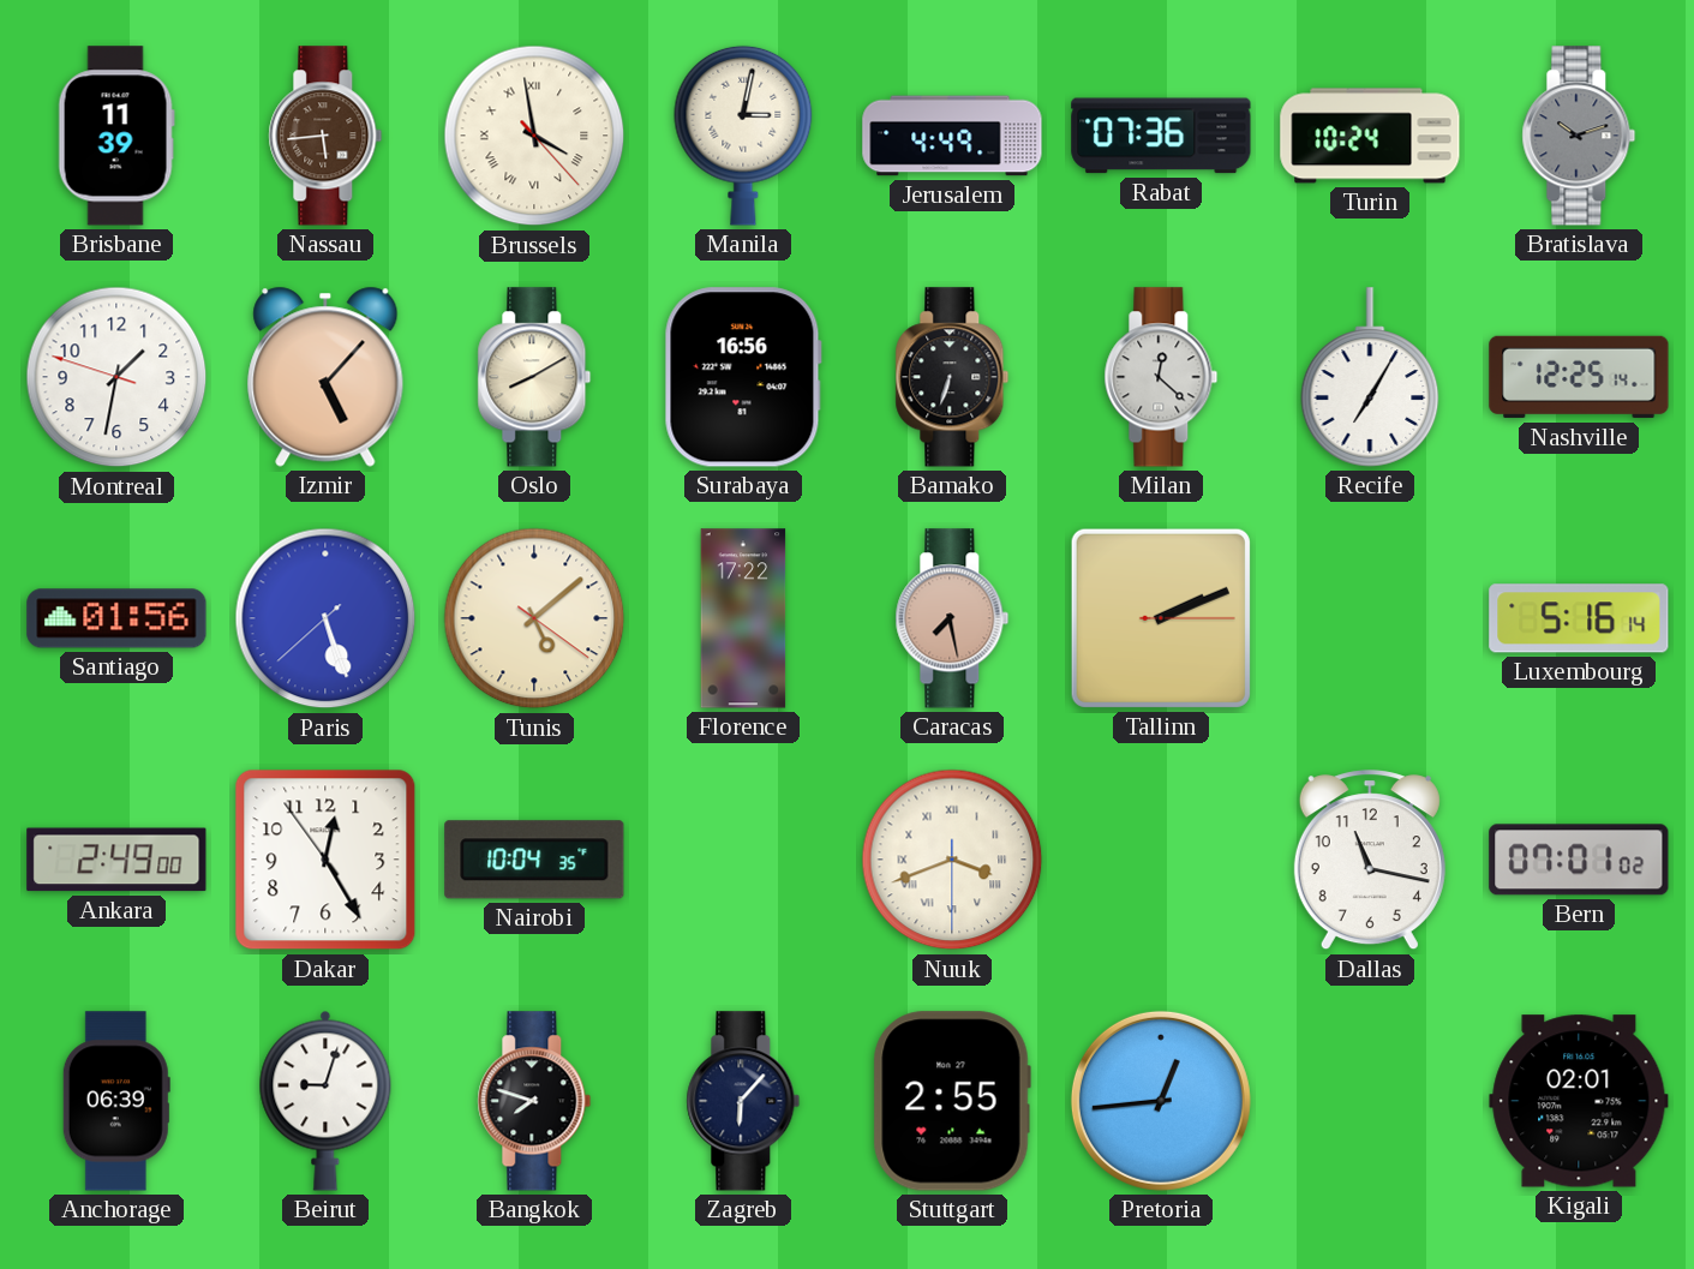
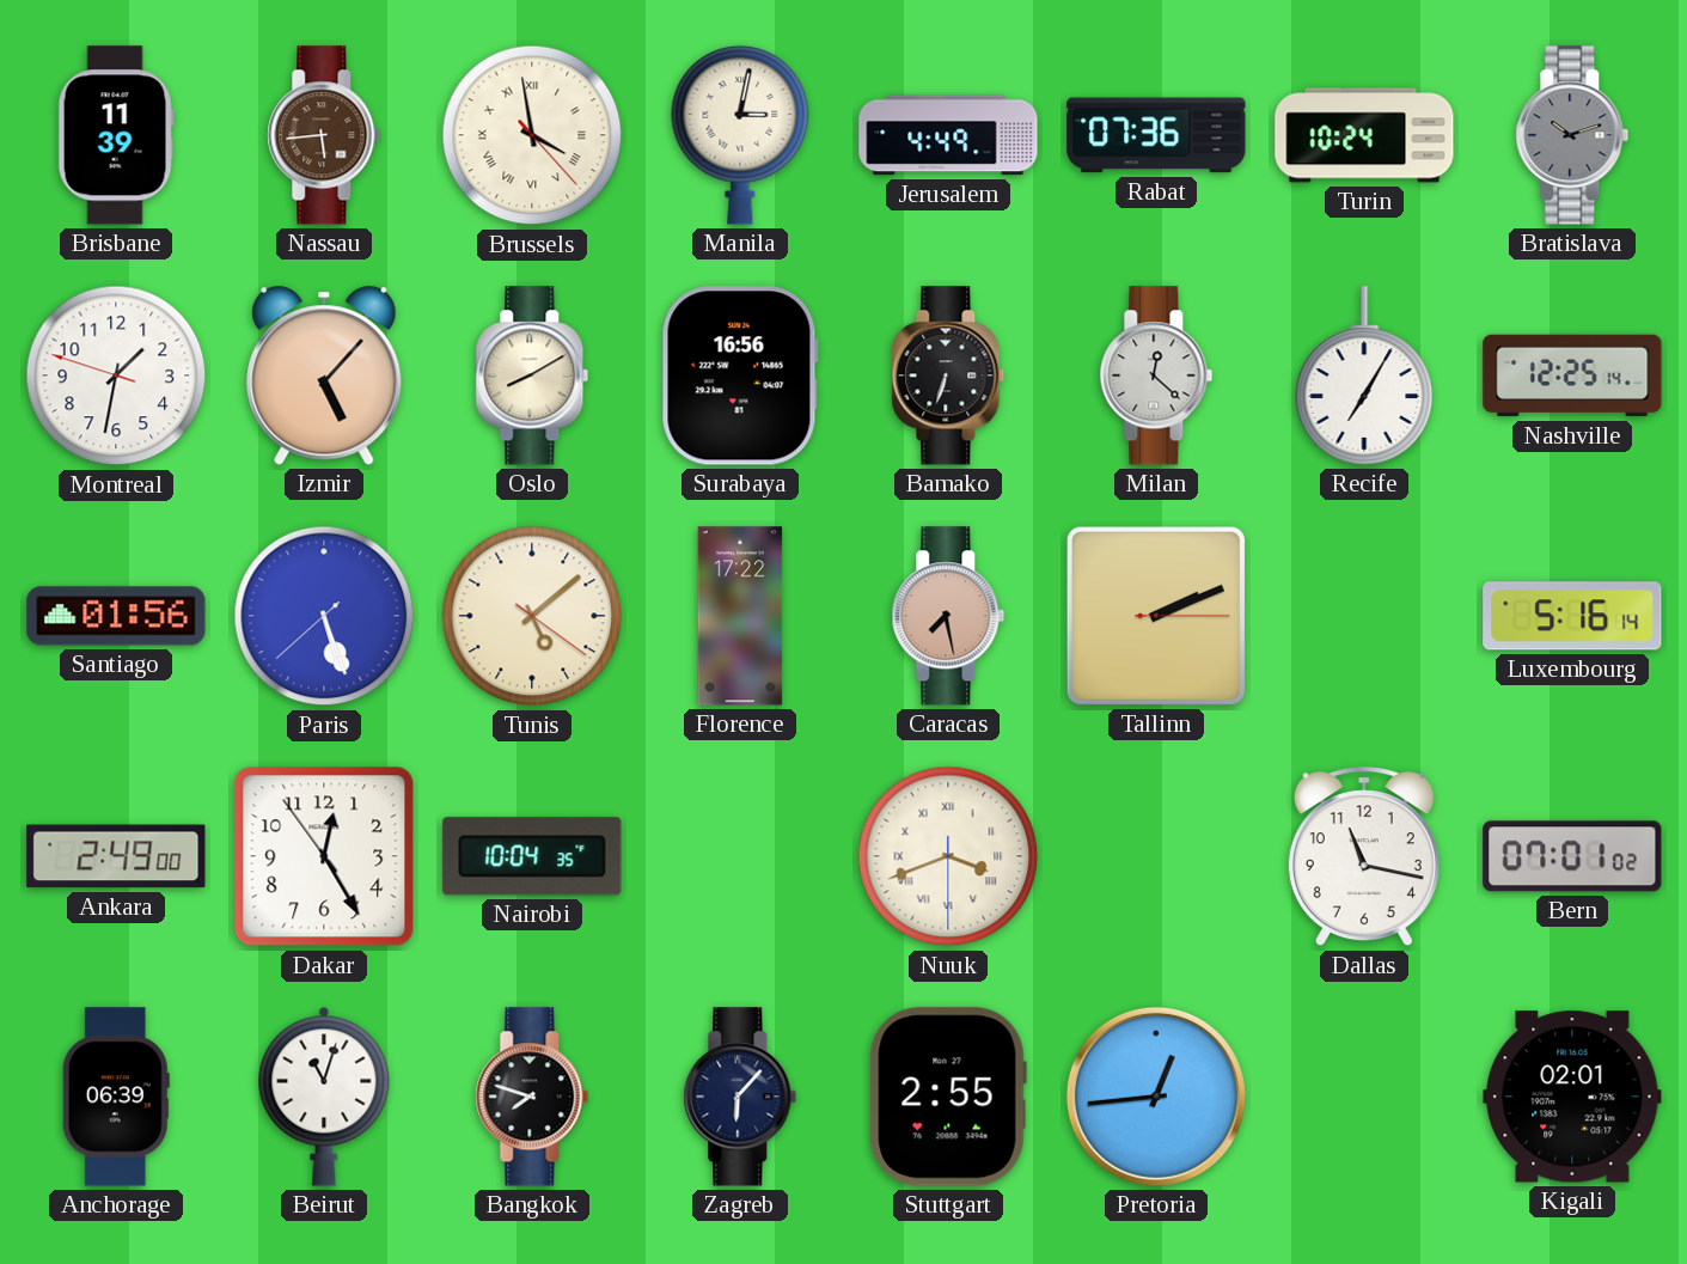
Beirut: 9:03 -> 11:03 (324, 1097)
